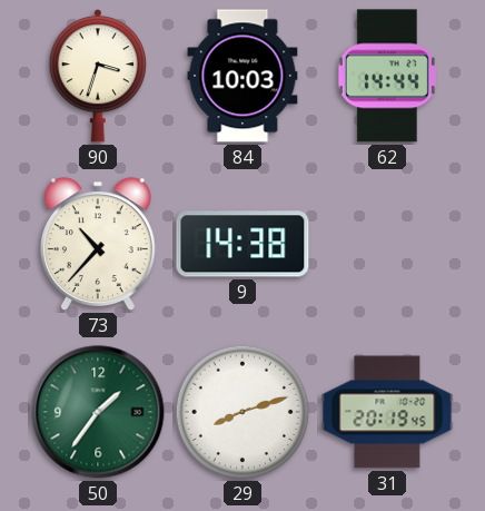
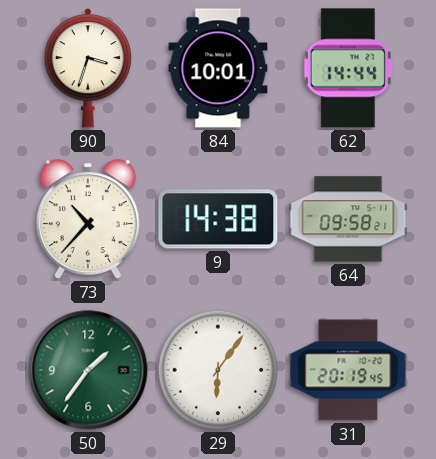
84: 10:03 -> 10:01 (218, 68)
64: none -> 09:58 (348, 219)
29: 8:12 -> 6:06 (218, 370)
